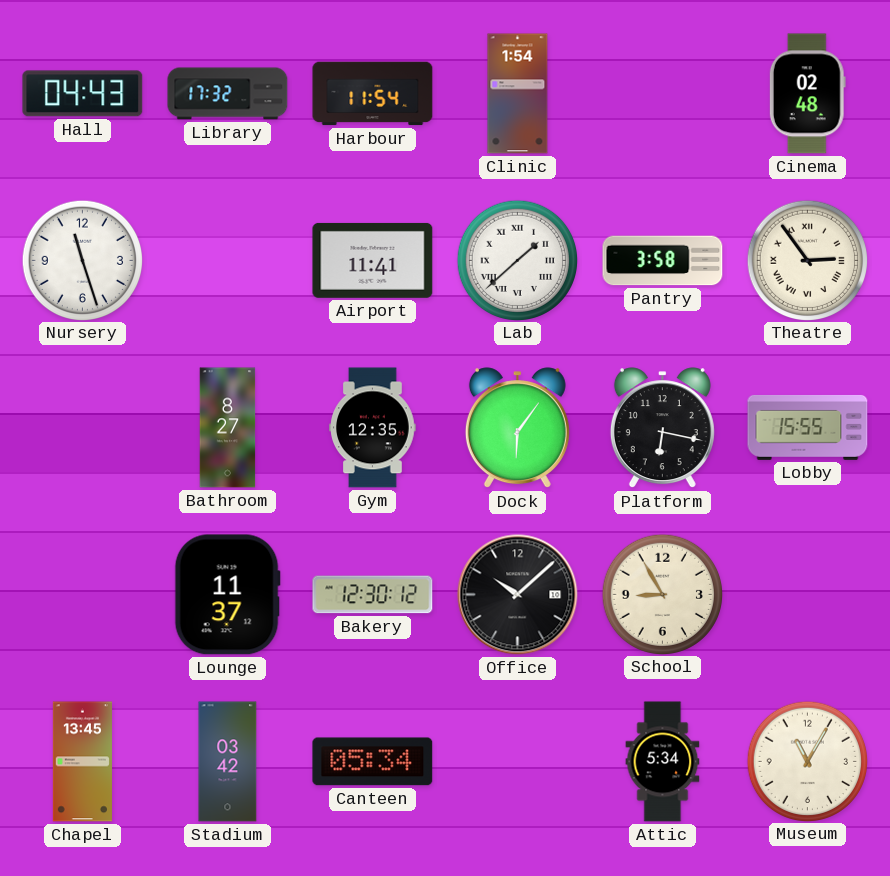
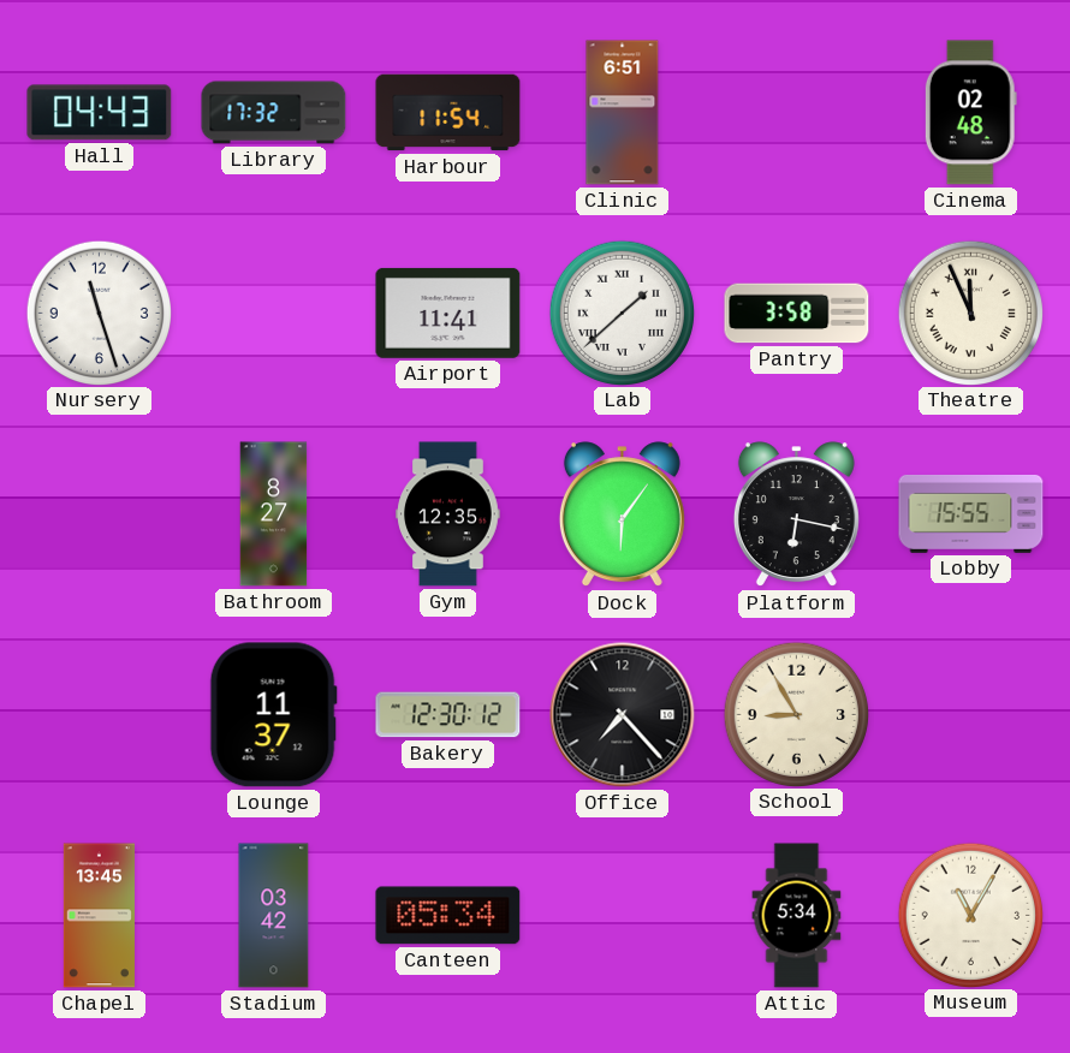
Clinic: 1:54 -> 6:51 (623, 113)
Theatre: 2:54 -> 11:56 (970, 313)
Office: 10:08 -> 7:23 (623, 715)
